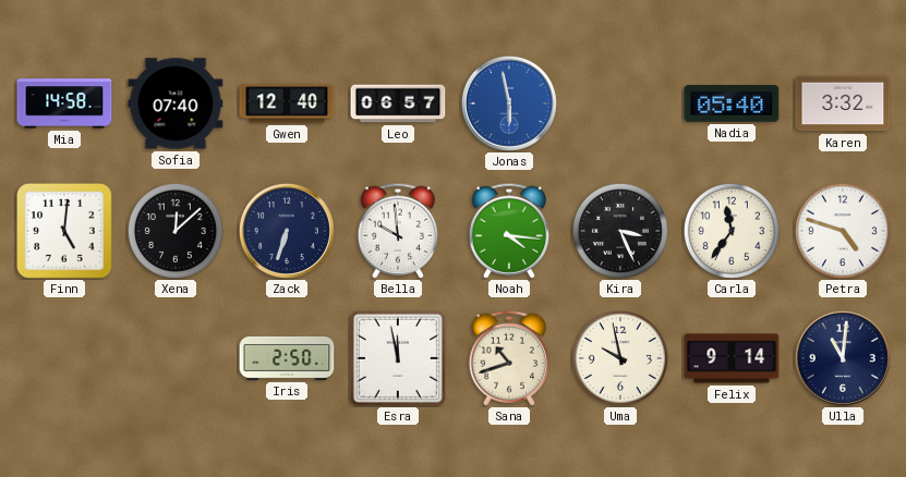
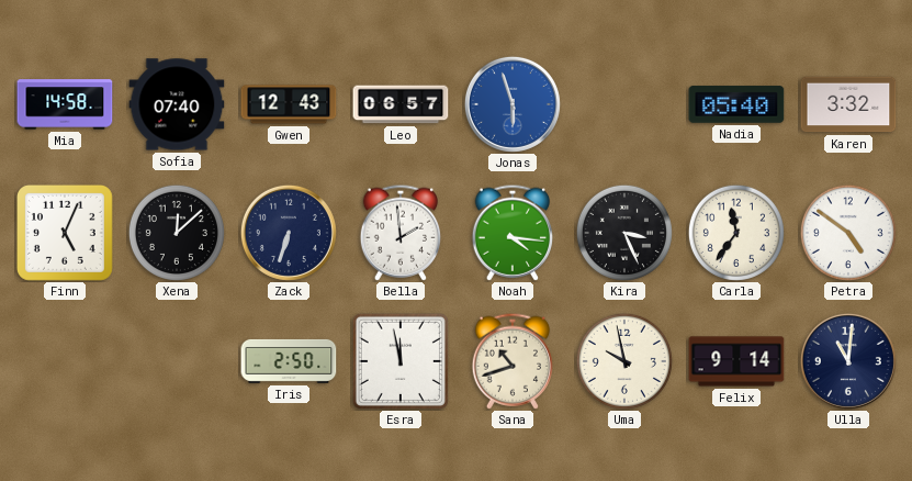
Gwen: 12:40 -> 12:43 (289, 104)
Jonas: 5:58 -> 5:57 (513, 104)
Finn: 5:01 -> 5:04 (65, 233)
Bella: 9:59 -> 1:59 (401, 233)
Petra: 4:48 -> 4:51 (848, 233)
